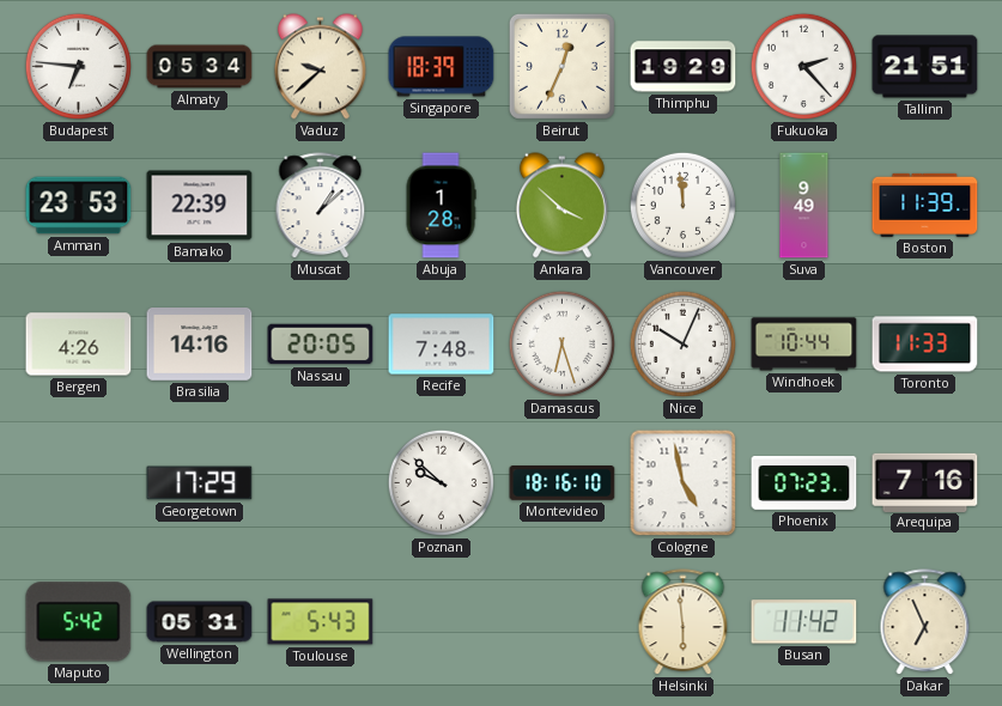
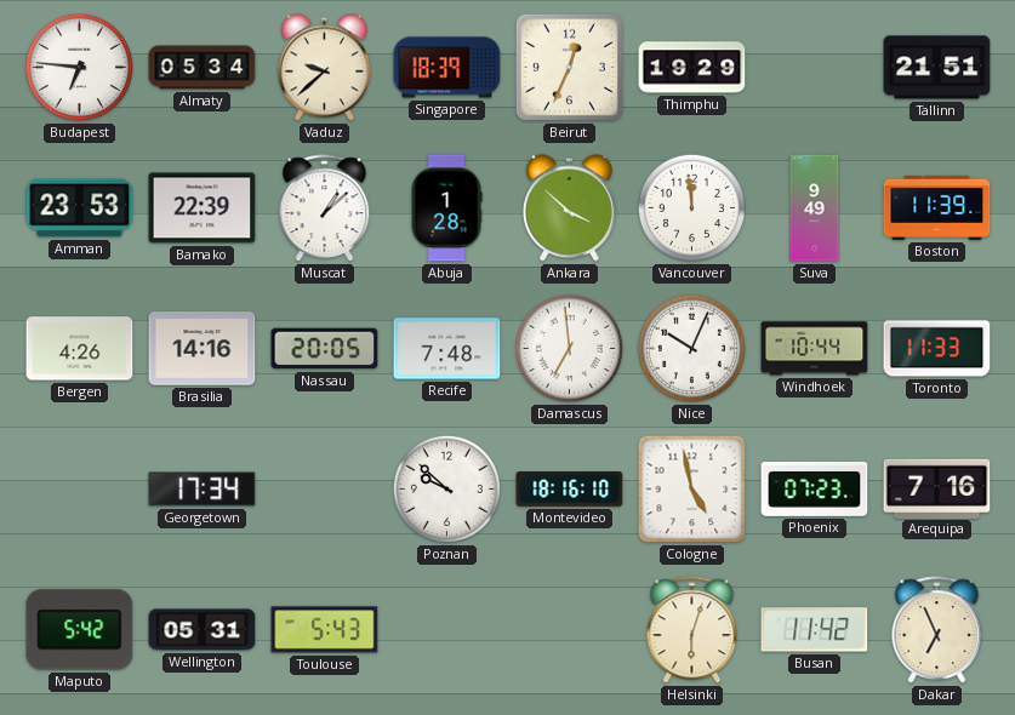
Fukuoka: 2:23 -> none (803, 66)
Damascus: 6:27 -> 6:59 (569, 348)
Georgetown: 17:29 -> 17:34 (203, 490)
Helsinki: 5:59 -> 6:03 (692, 630)
